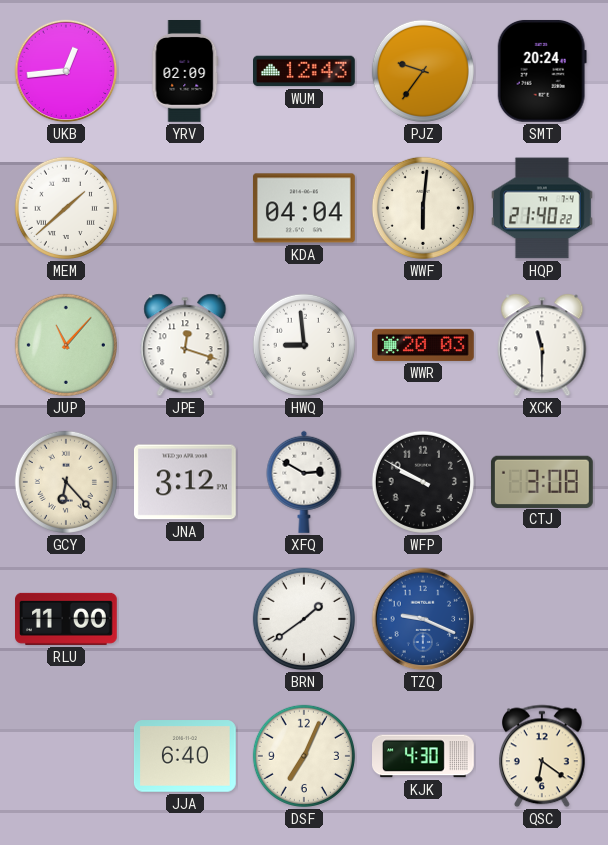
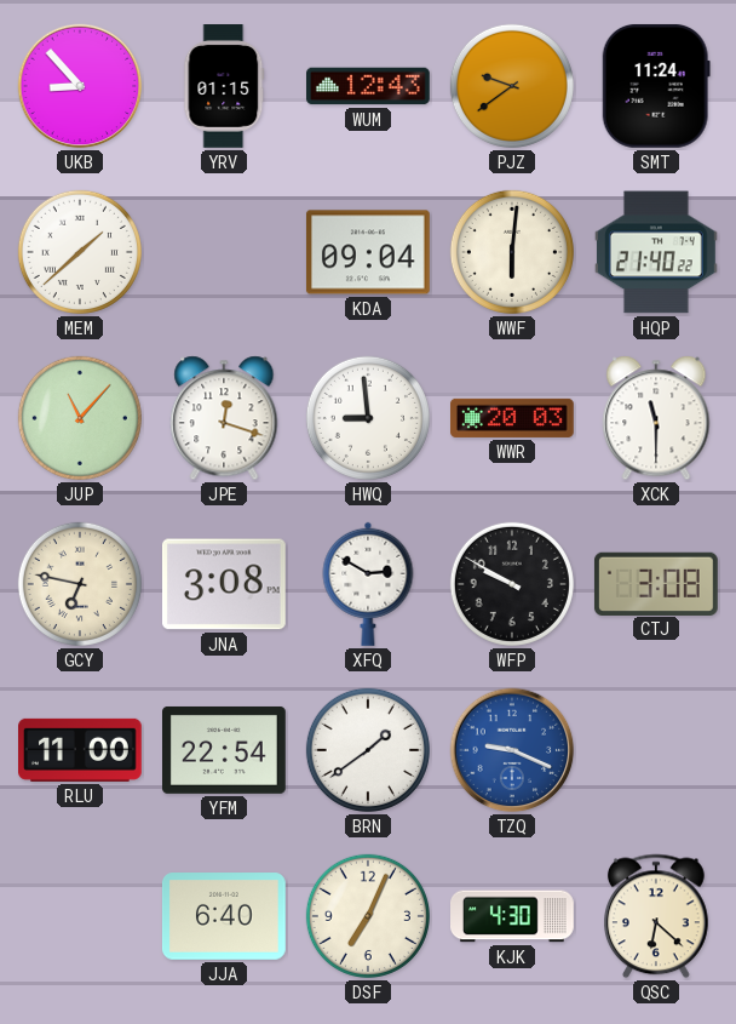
UKB: 12:44 -> 8:53 (80, 86)
YRV: 02:09 -> 01:15 (224, 87)
PJZ: 9:36 -> 9:39 (512, 86)
SMT: 20:24 -> 11:24 (656, 86)
KDA: 04:04 -> 09:04 (368, 252)
GCY: 6:23 -> 6:47 (80, 584)
JNA: 3:12 -> 3:08 (224, 584)
YFM: none -> 22:54 (225, 750)
QSC: 6:21 -> 6:22 (657, 916)
